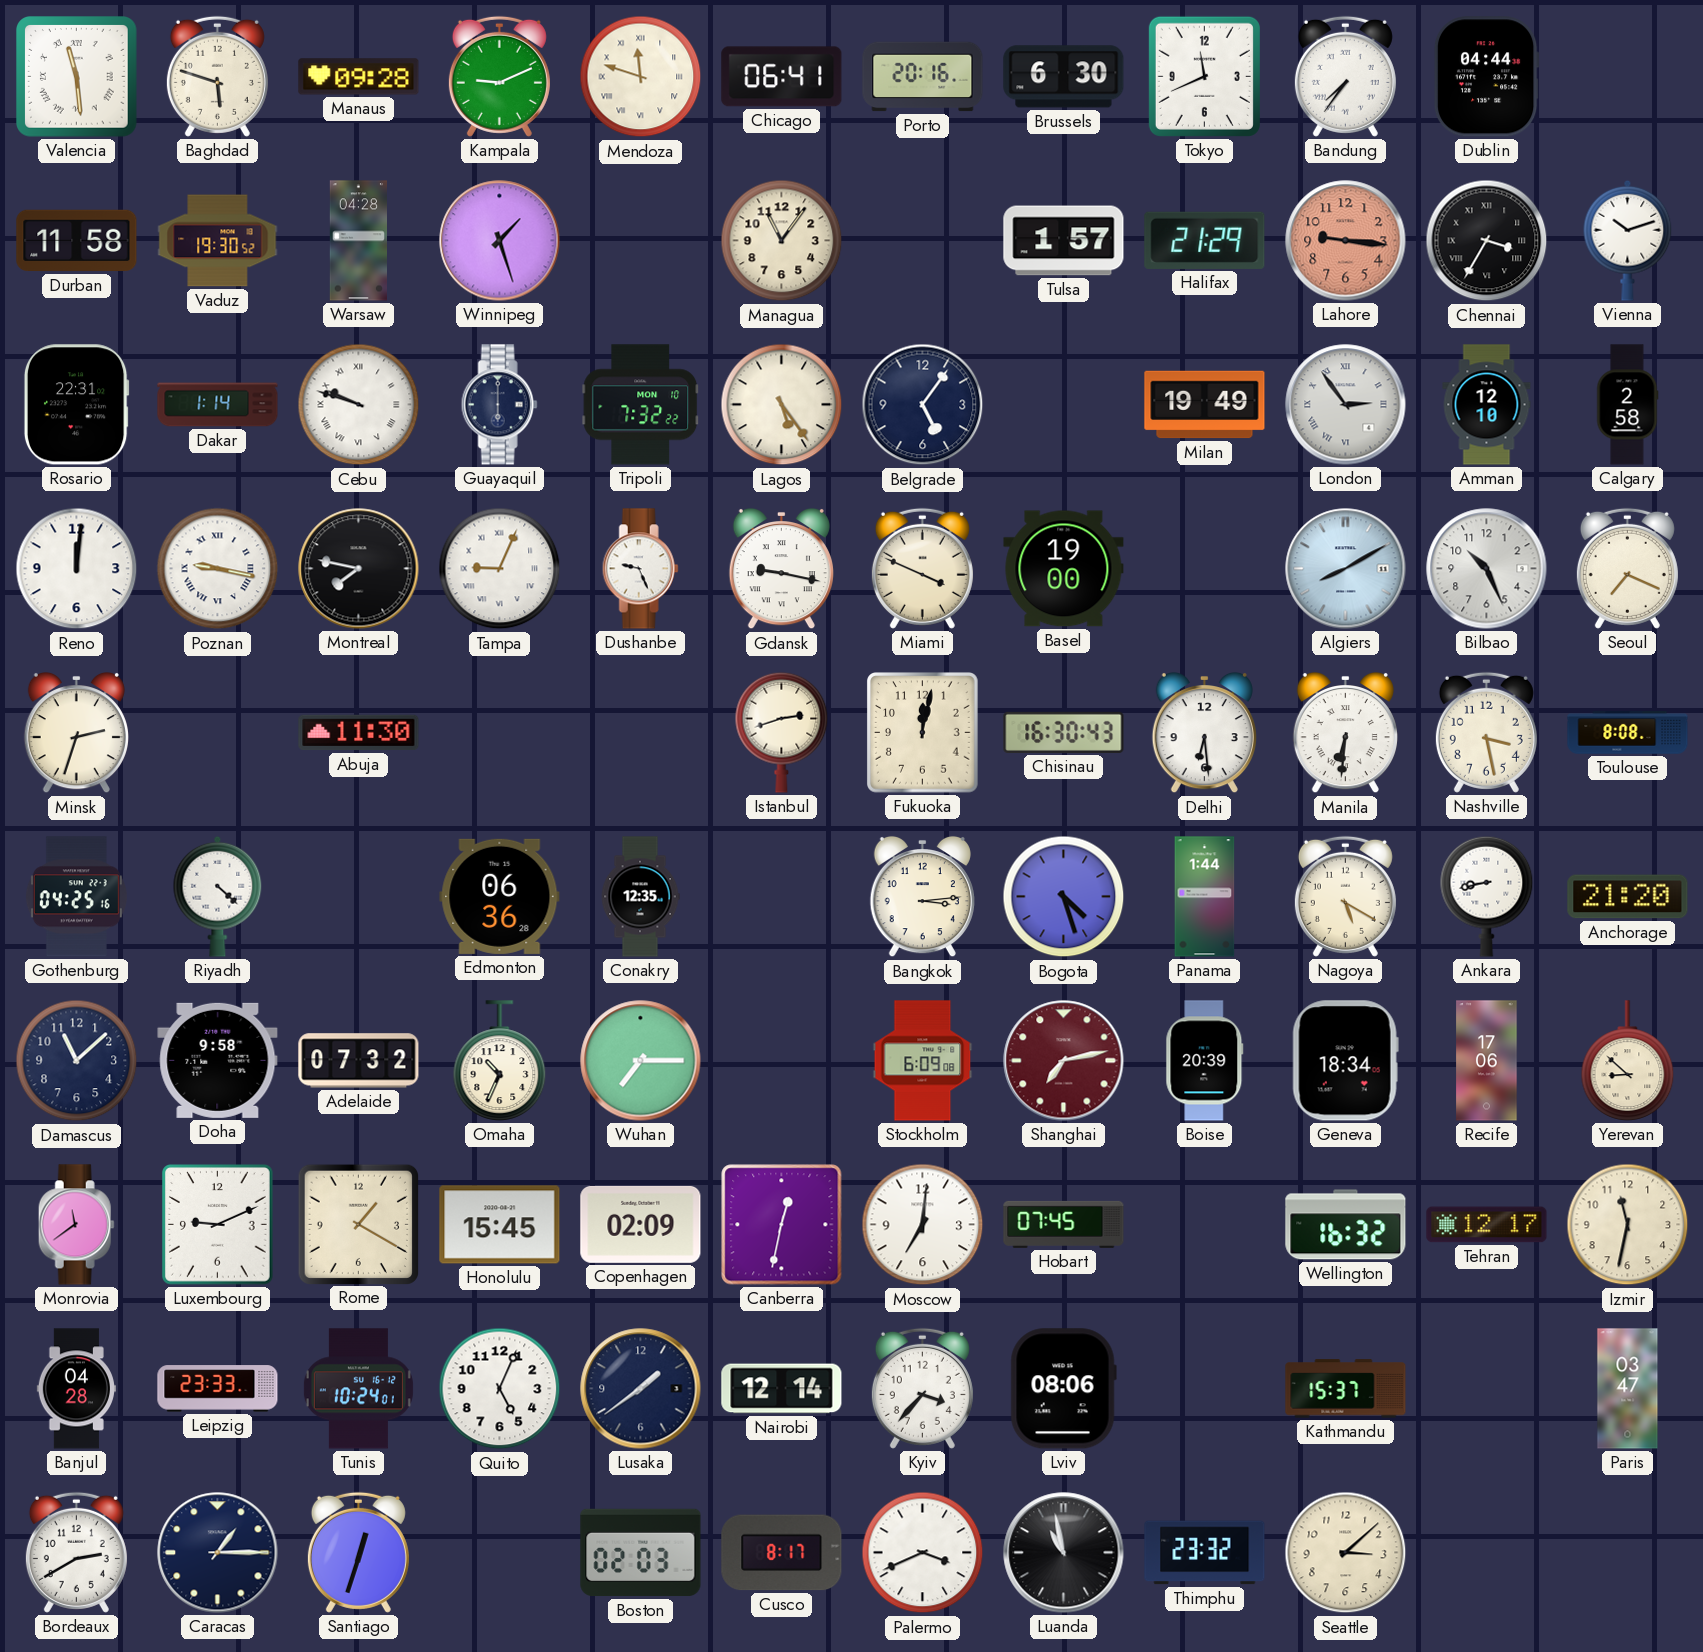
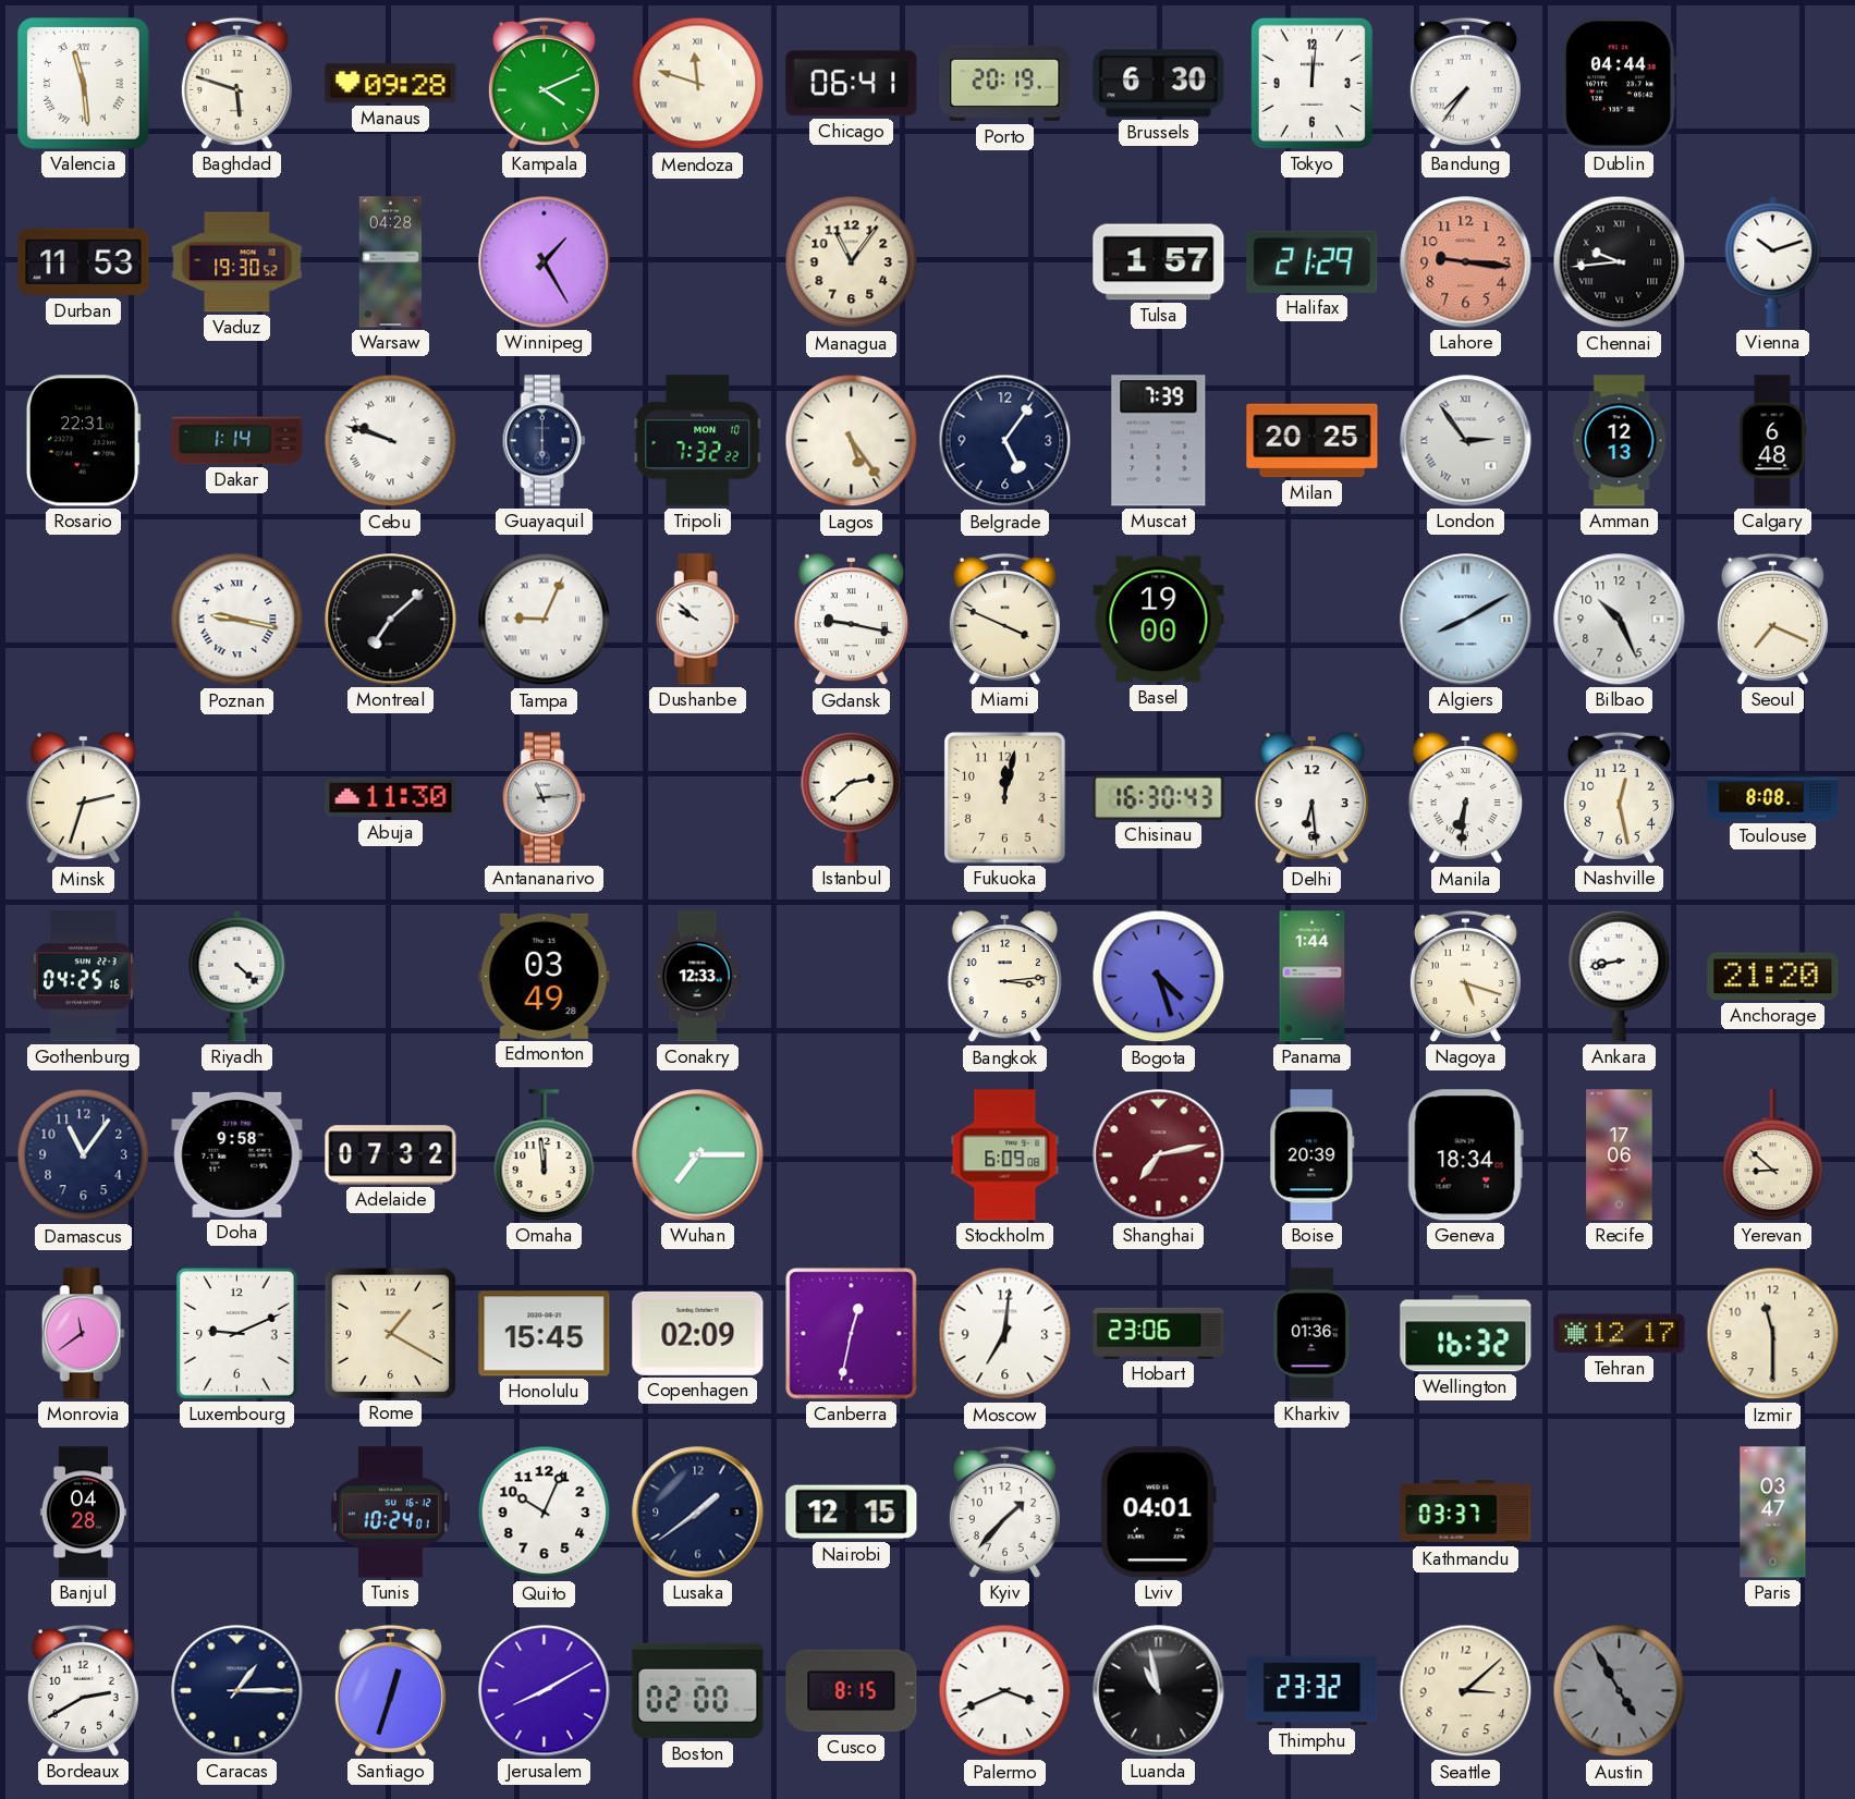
Kampala: 9:11 -> 4:11 (544, 83)
Porto: 20:16 -> 20:19 (1005, 84)
Tokyo: 11:41 -> 12:01 (1311, 83)
Durban: 11:58 -> 11:53 (84, 262)
Winnipeg: 1:27 -> 1:25 (545, 262)
Chennai: 3:35 -> 9:44 (1620, 262)
Muscat: none -> 7:39 (1159, 441)
Milan: 19:49 -> 20:25 (1313, 441)
Amman: 12:10 -> 12:13 (1620, 441)
Calgary: 2:58 -> 6:48 (1772, 441)
Reno: 12:01 -> none (77, 569)
Montreal: 7:47 -> 7:08 (391, 620)
Dushanbe: 9:26 -> 9:52 (697, 620)
Antananarivo: none -> 11:14 (544, 798)
Istanbul: 2:42 -> 2:38 (852, 797)
Nashville: 3:28 -> 12:28 (1619, 797)
Edmonton: 06:36 -> 03:49 (545, 976)
Conakry: 12:35 -> 12:33 (697, 977)
Nagoya: 5:20 -> 5:18 (1465, 976)
Damascus: 11:08 -> 11:06 (84, 1155)
Omaha: 10:34 -> 11:59 (545, 1155)
Hobart: 07:45 -> 23:06 (1159, 1333)
Kharkiv: none -> 01:36 (1313, 1334)
Izmir: 11:32 -> 11:30 (1773, 1334)
Leipzig: 23:33 -> none (218, 1389)
Quito: 5:04 -> 10:04 (545, 1513)
Nairobi: 12:14 -> 12:15 (852, 1513)
Kyiv: 3:37 -> 1:37 (1004, 1512)
Lviv: 08:06 -> 04:01 (1158, 1513)
Kathmandu: 15:37 -> 03:37 (1466, 1513)
Jerusalem: none -> 8:10 (545, 1691)
Boston: 02:03 -> 02:00 (698, 1691)
Cusco: 8:17 -> 8:15 (852, 1691)
Austin: none -> 4:55 (1620, 1691)
